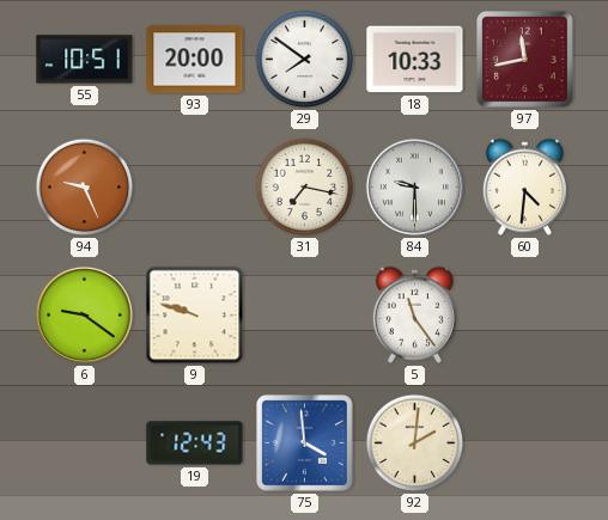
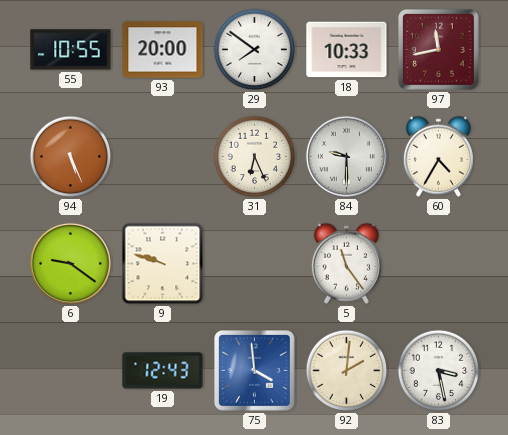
55: 10:51 -> 10:55 (71, 50)
94: 9:26 -> 5:26 (71, 157)
31: 7:17 -> 6:26 (255, 157)
60: 4:31 -> 4:35 (438, 156)
83: none -> 3:28 (439, 371)
